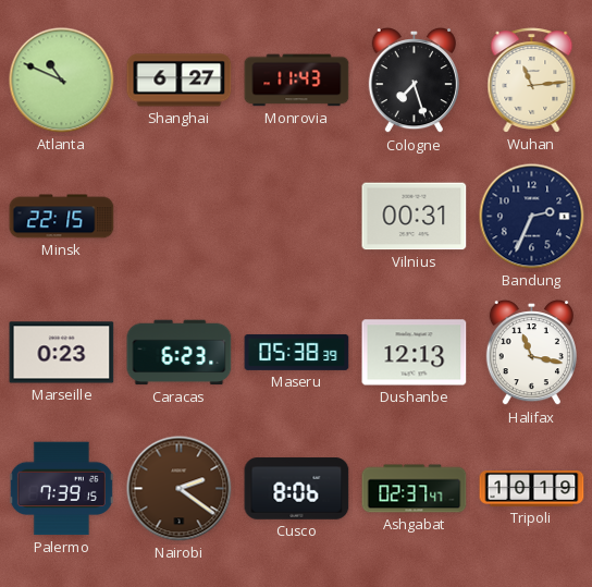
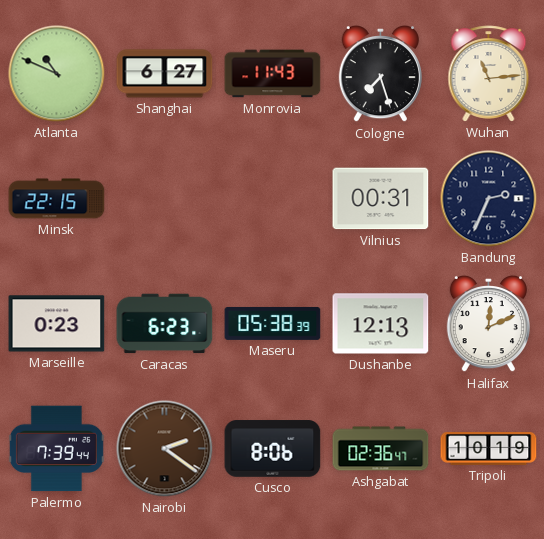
Halifax: 11:17 -> 12:11 (488, 325)
Palermo: 7:39:15 -> 7:39:44 (56, 449)
Ashgabat: 02:37 -> 02:36 (381, 449)
